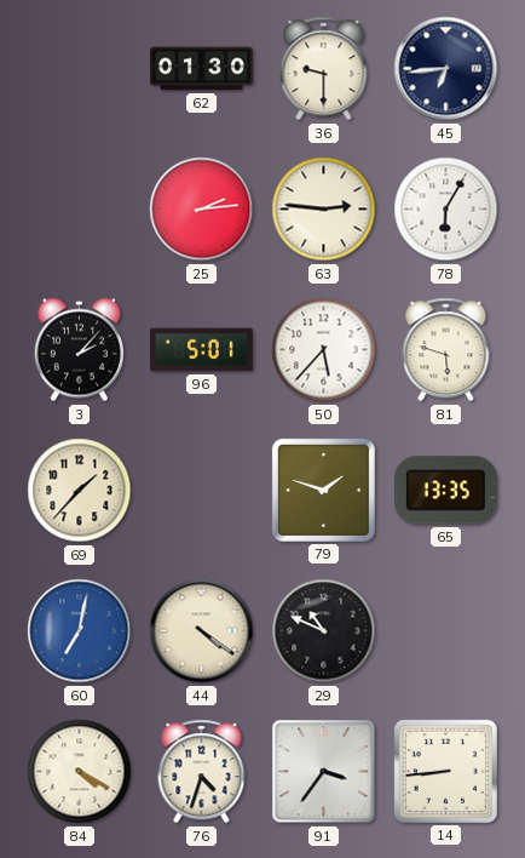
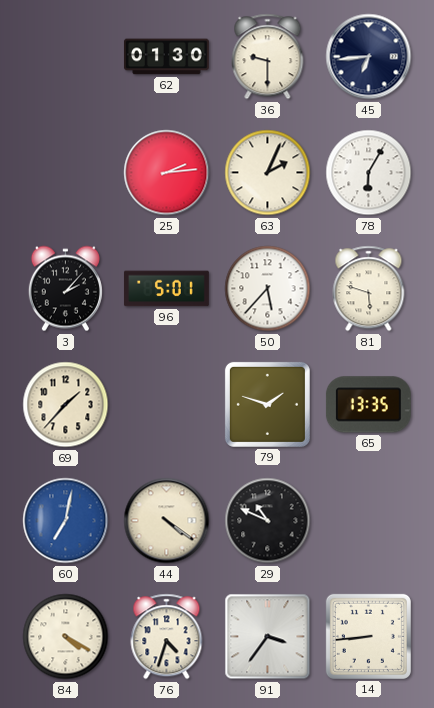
63: 2:46 -> 2:04 (268, 173)
